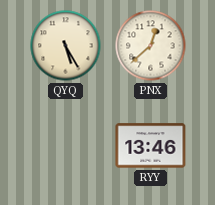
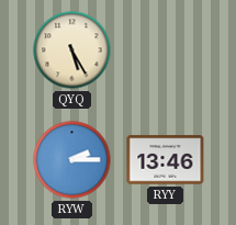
PNX: 12:38 -> none (151, 46)
RYW: none -> 2:15 (72, 160)
